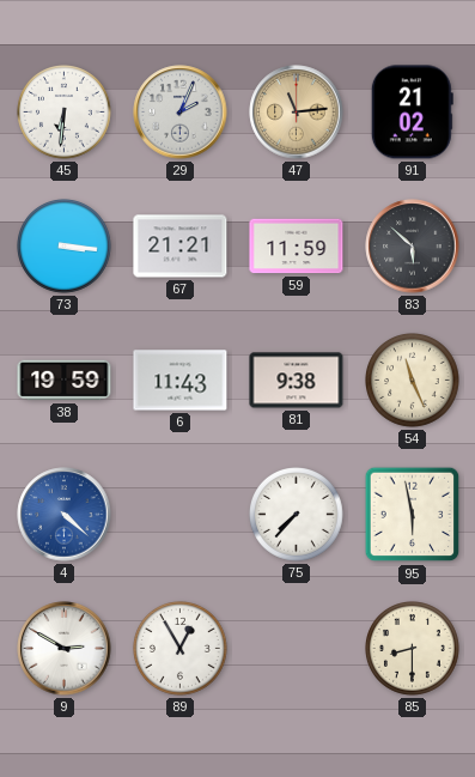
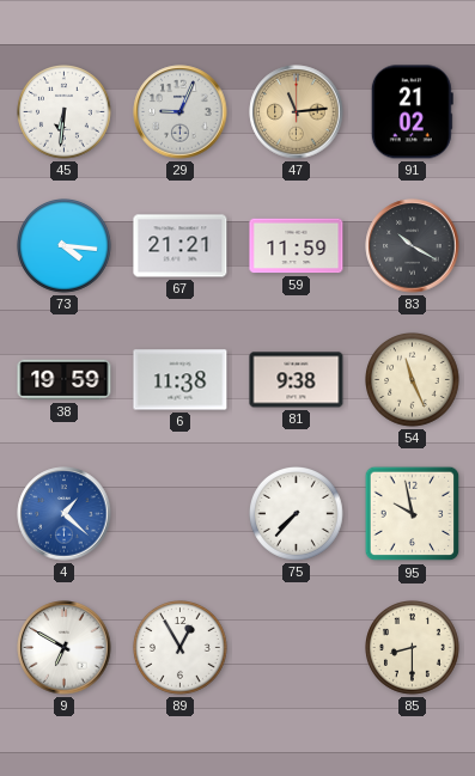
29: 2:04 -> 9:04 (181, 112)
73: 3:16 -> 4:16 (65, 246)
83: 5:52 -> 10:20 (413, 246)
6: 11:43 -> 11:38 (181, 380)
4: 4:22 -> 1:22 (65, 514)
95: 5:58 -> 9:58 (413, 514)
9: 2:50 -> 6:50 (65, 648)
